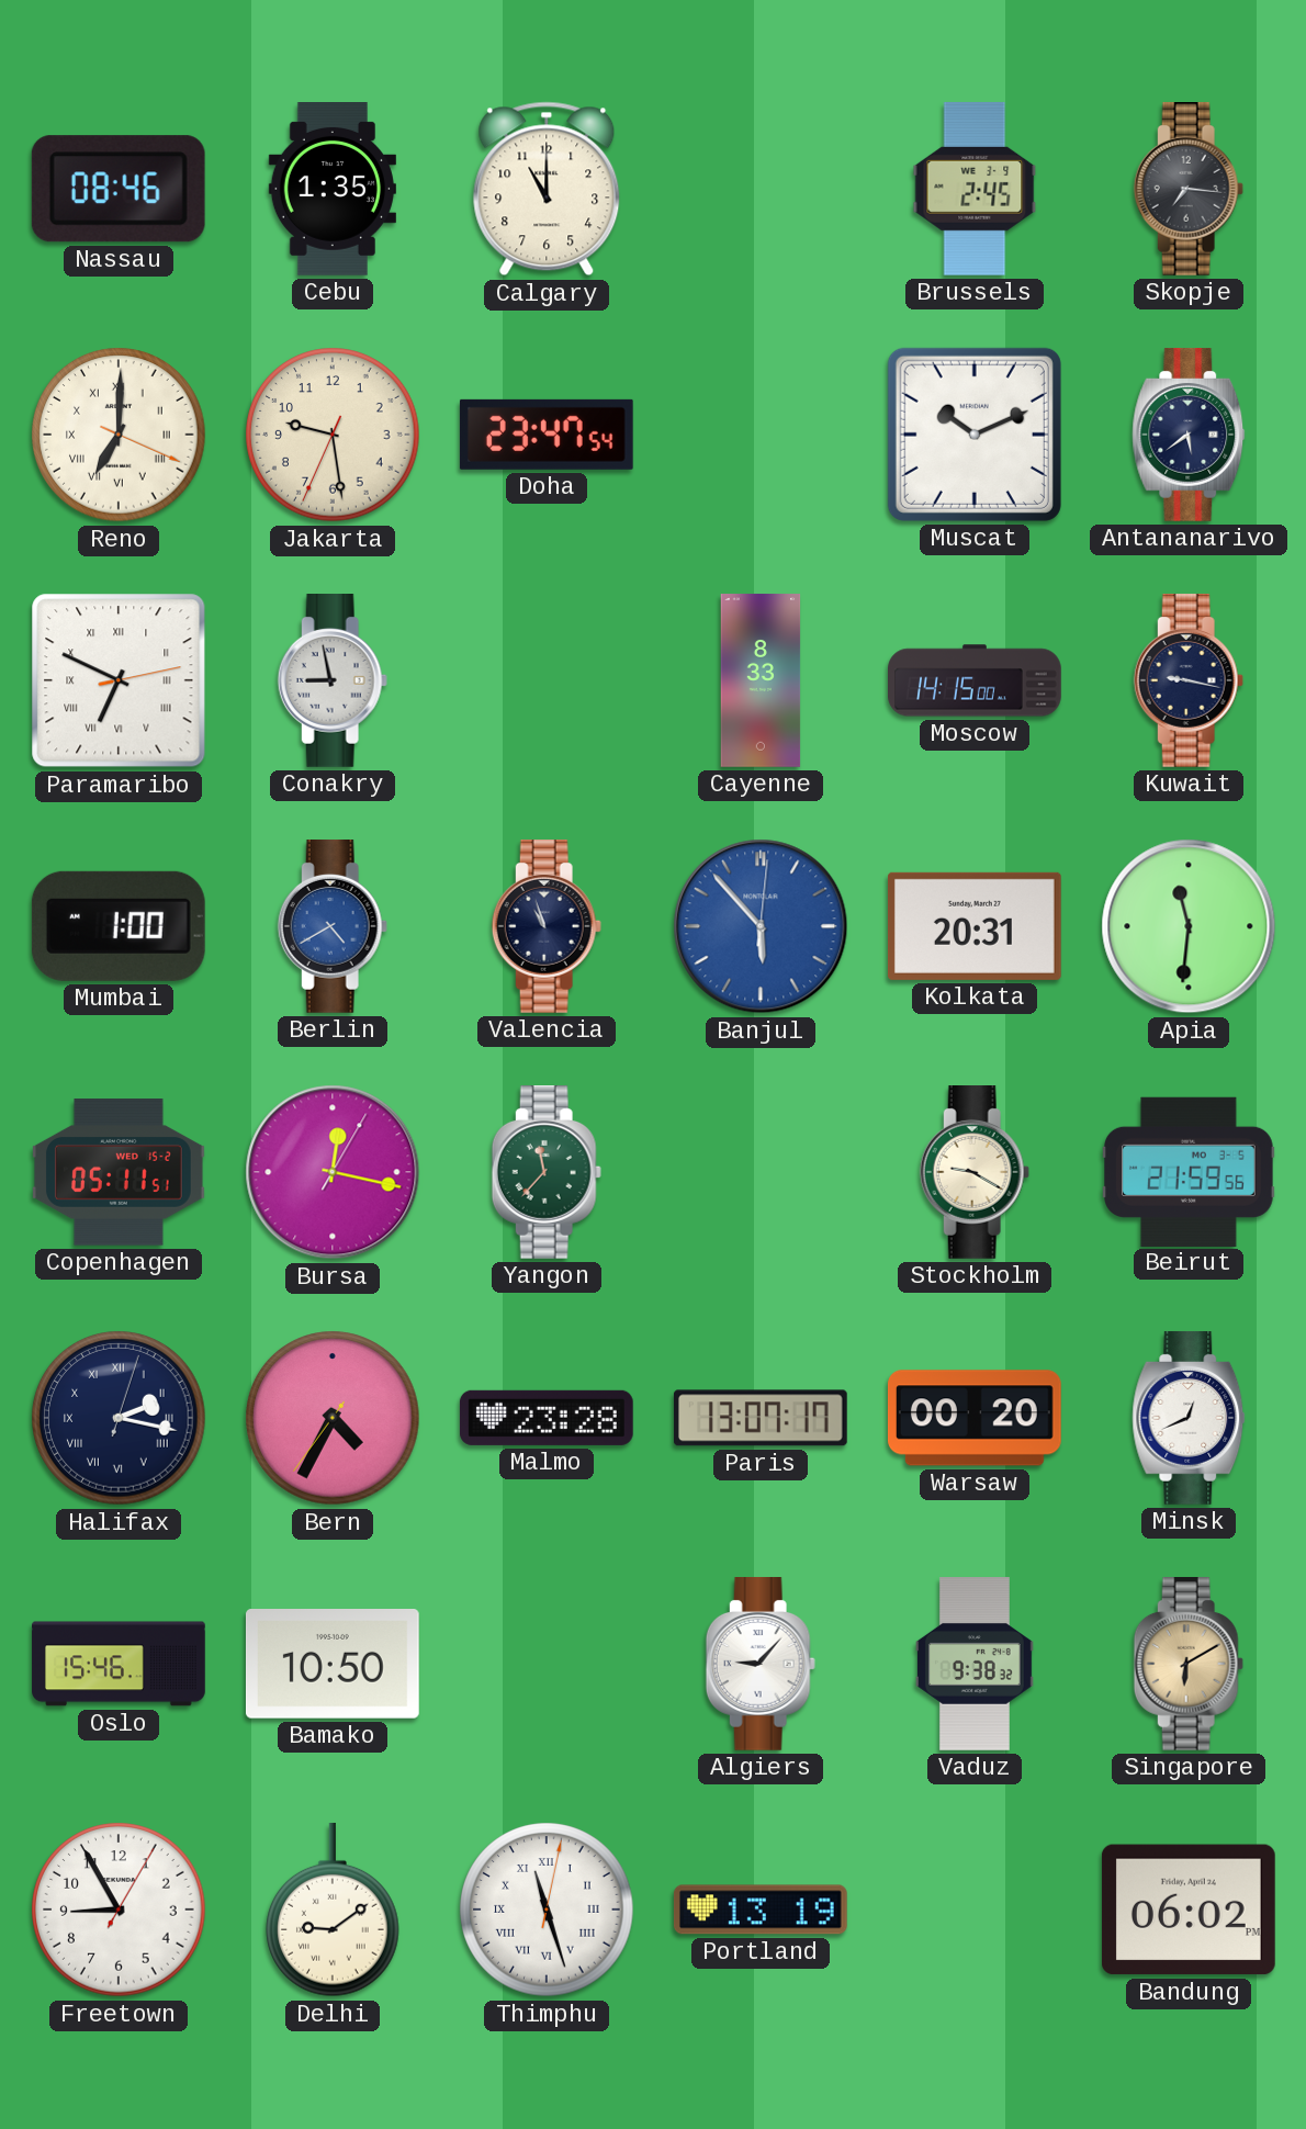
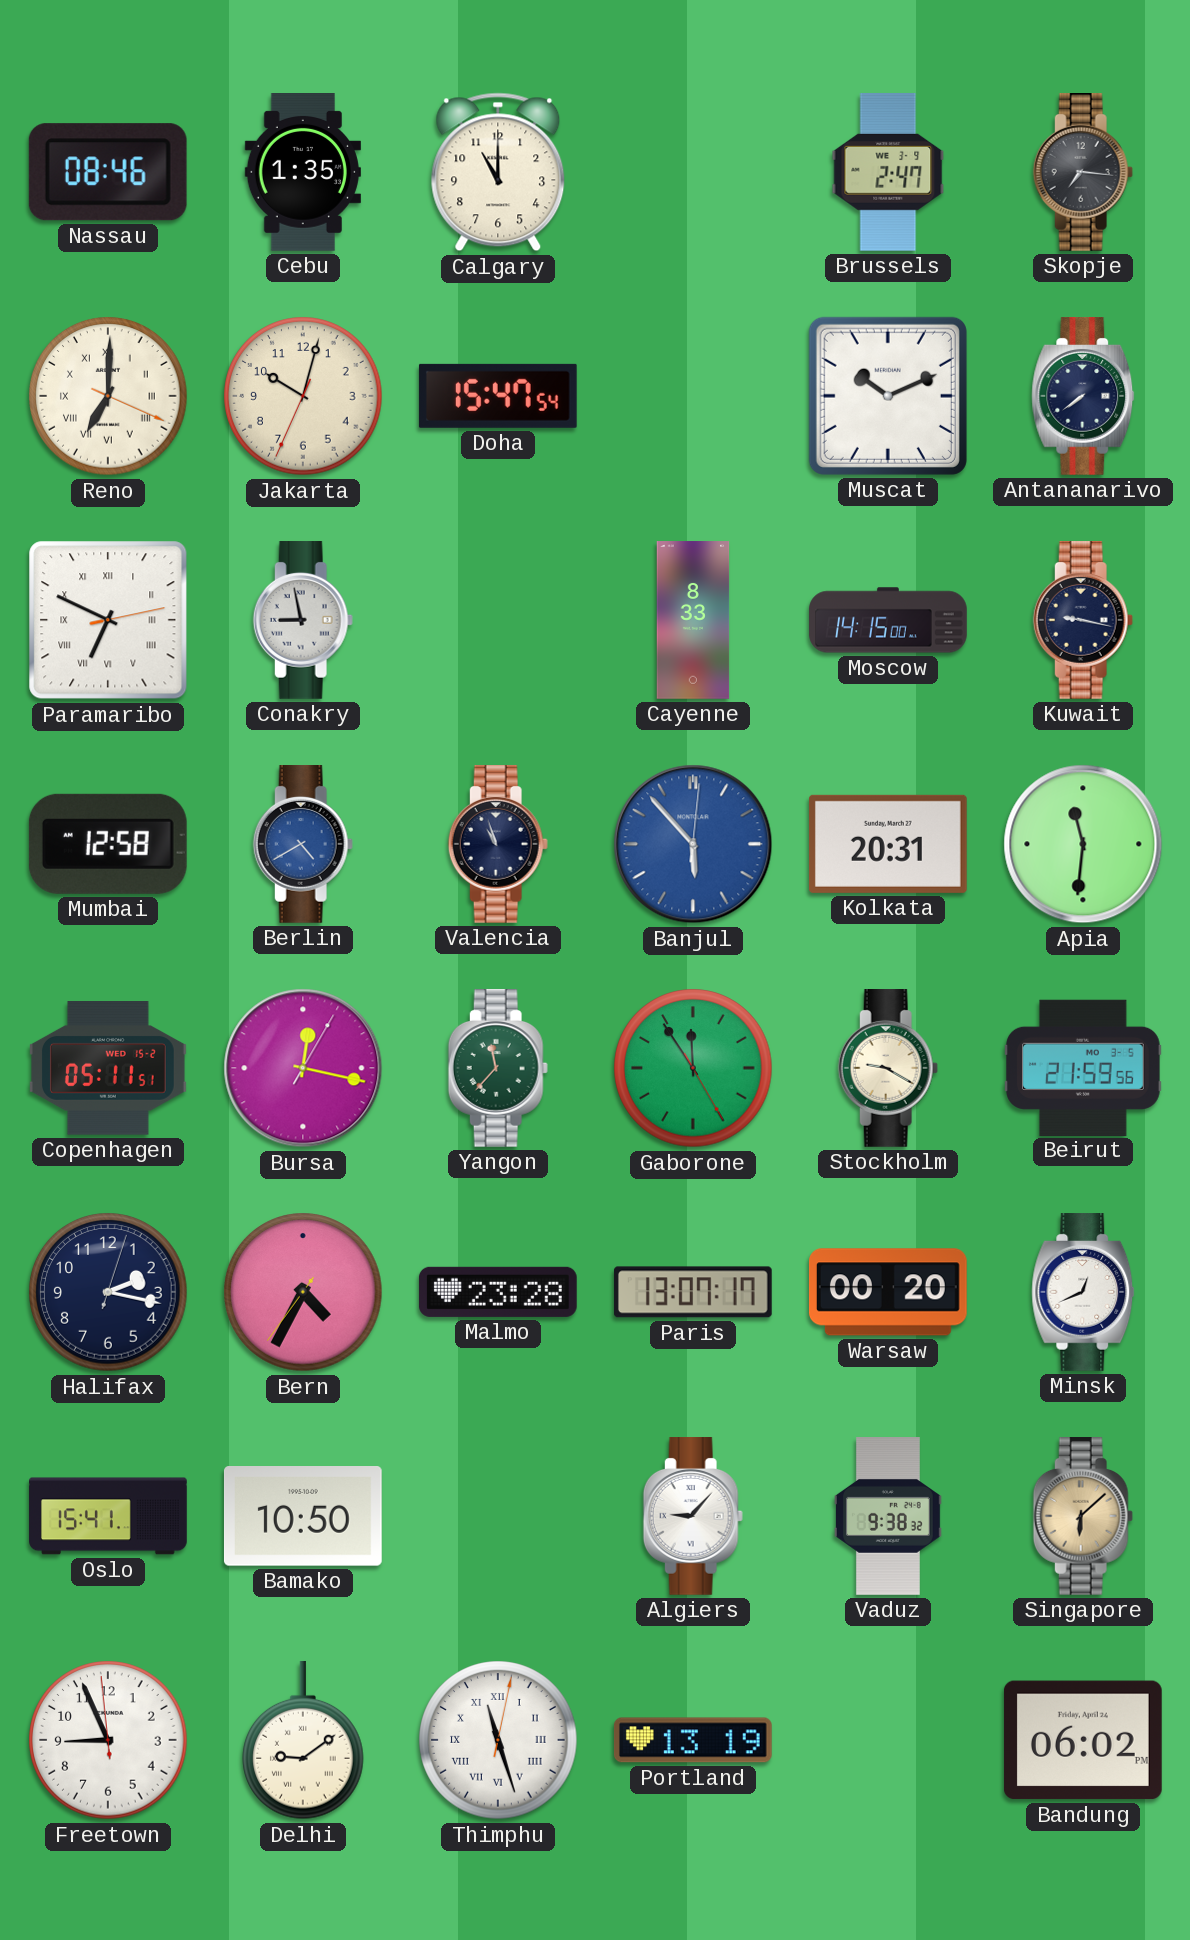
Brussels: 2:45 -> 2:47 (888, 172)
Jakarta: 9:28 -> 10:02 (303, 396)
Doha: 23:47 -> 15:47 (498, 396)
Antananarivo: 5:39 -> 7:39 (1083, 397)
Mumbai: 1:00 -> 12:58 (108, 844)
Gaborone: none -> 11:54 (693, 1068)
Halifax numerals: Roman -> Arabic (108, 1292)
Oslo: 15:46 -> 15:41 (108, 1516)
Singapore: 6:10 -> 6:08 (1083, 1517)
Freetown: 8:55:05 -> 8:55:59 (108, 1740)
